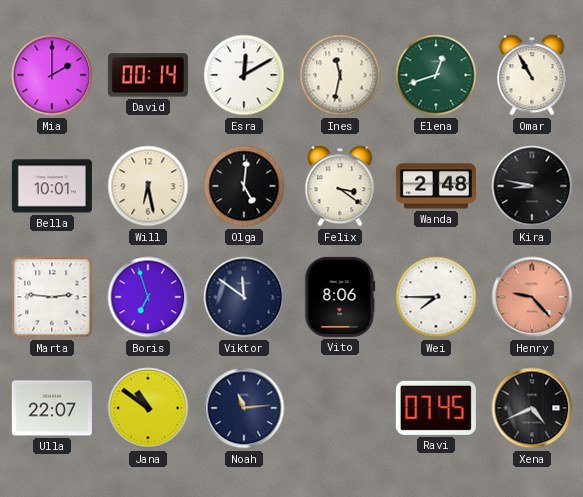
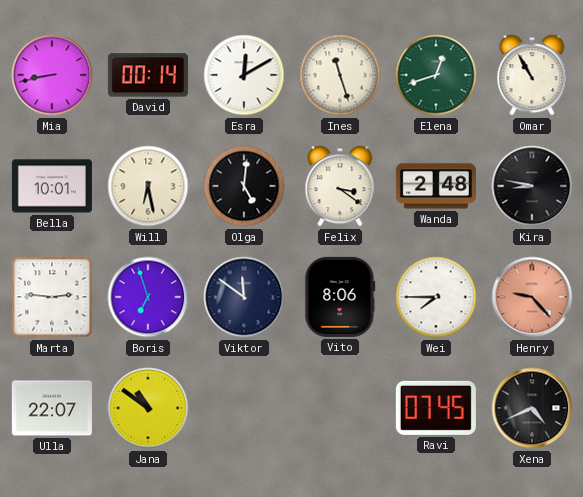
Mia: 2:00 -> 8:43 (52, 75)
Ines: 11:32 -> 11:27 (340, 75)
Noah: 11:14 -> none (244, 408)
